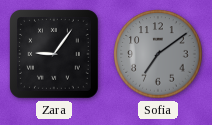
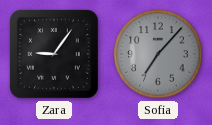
Sofia: 7:09 -> 7:07 (158, 54)
